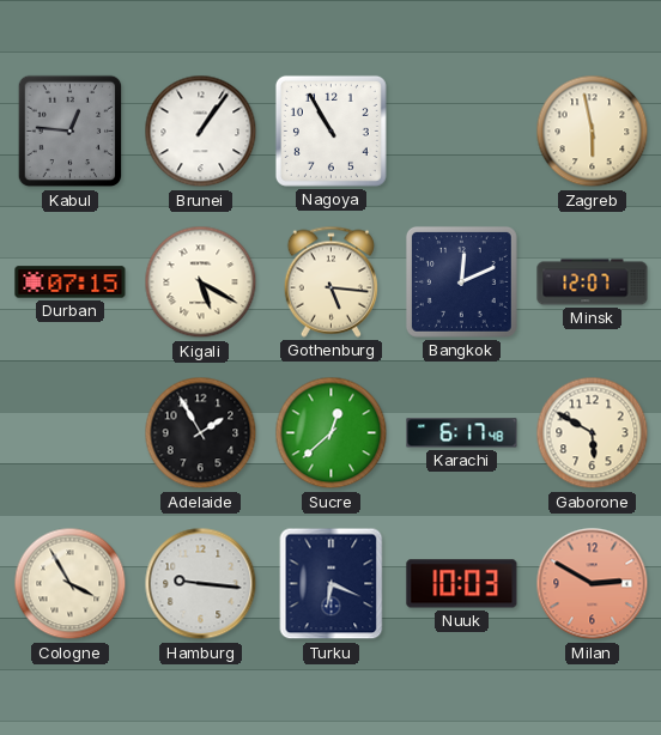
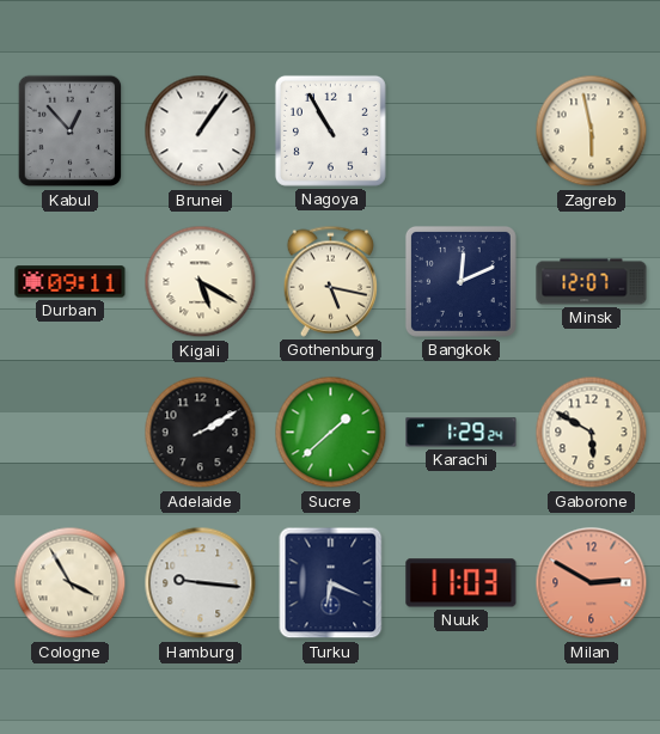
Kabul: 12:46 -> 12:53 (71, 131)
Durban: 07:15 -> 09:11 (71, 282)
Gothenburg: 5:16 -> 5:17 (330, 281)
Adelaide: 1:55 -> 2:10 (201, 433)
Sucre: 12:38 -> 1:38 (331, 433)
Karachi: 6:17 -> 1:29 (462, 433)
Nuuk: 10:03 -> 11:03 (462, 583)
